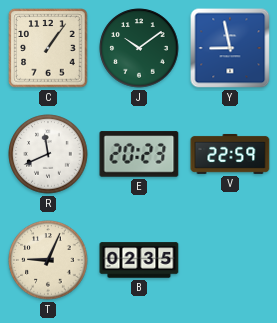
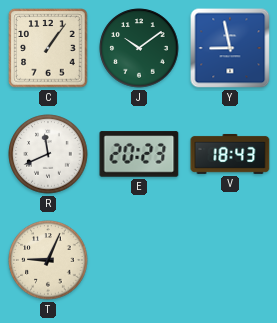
V: 22:59 -> 18:43 (230, 154)
B: 02:35 -> none (139, 260)
